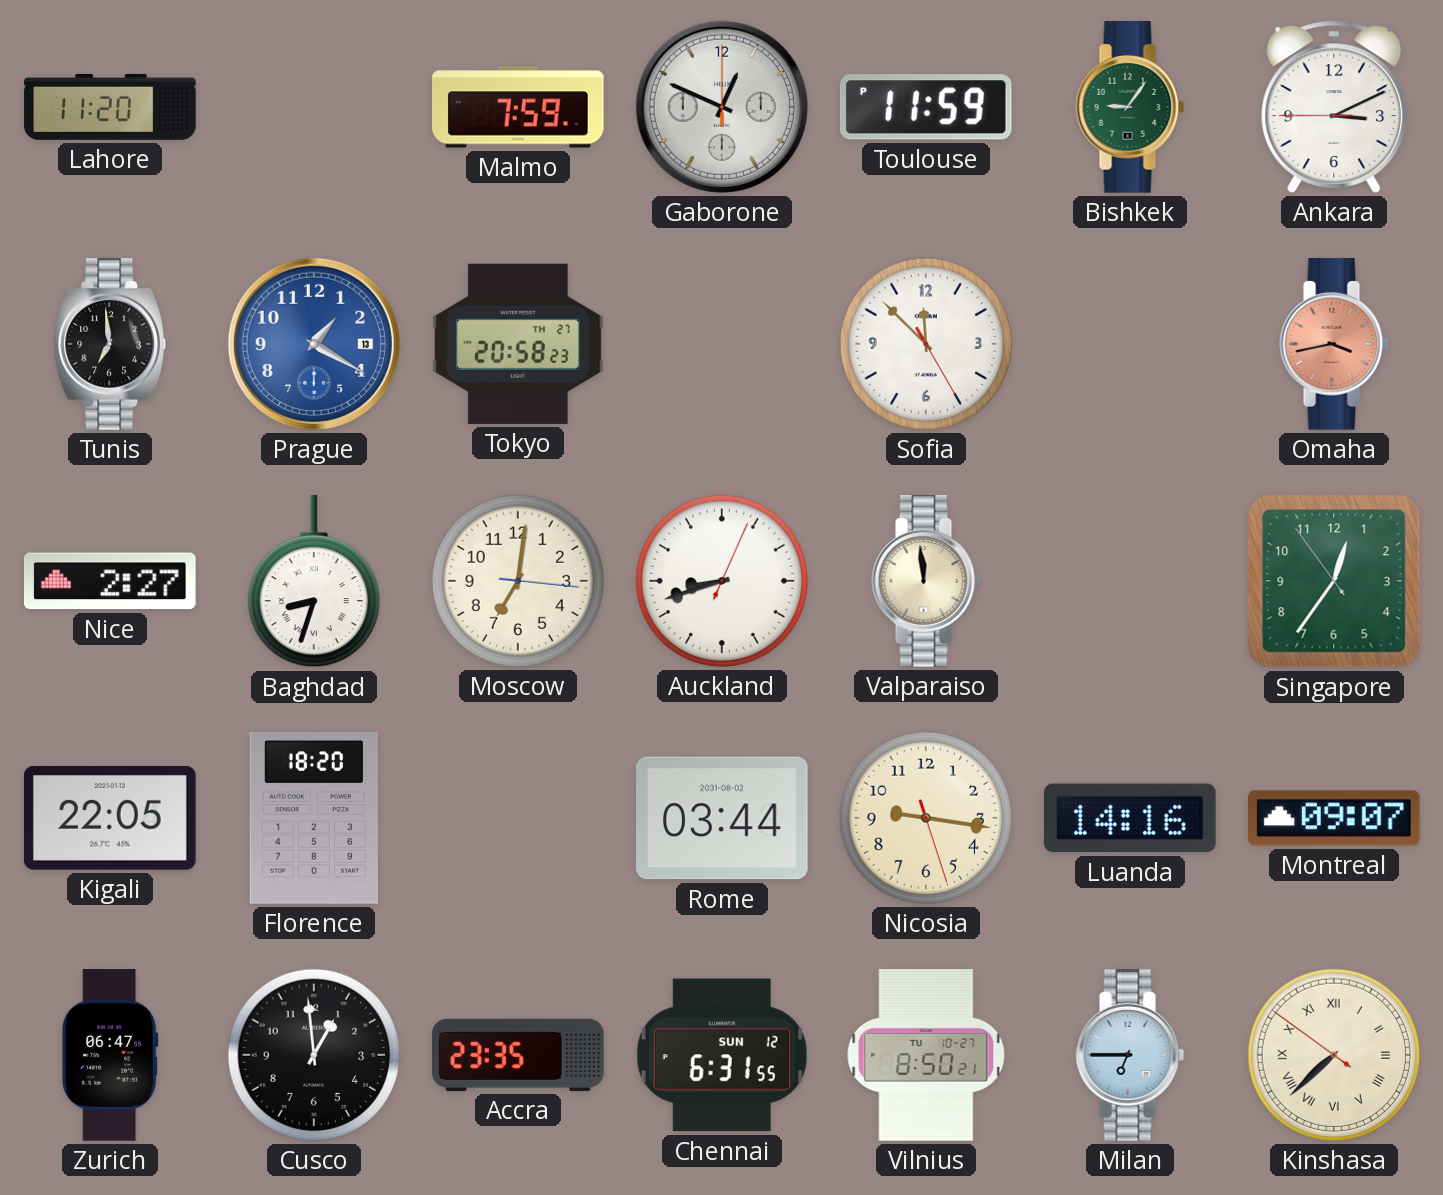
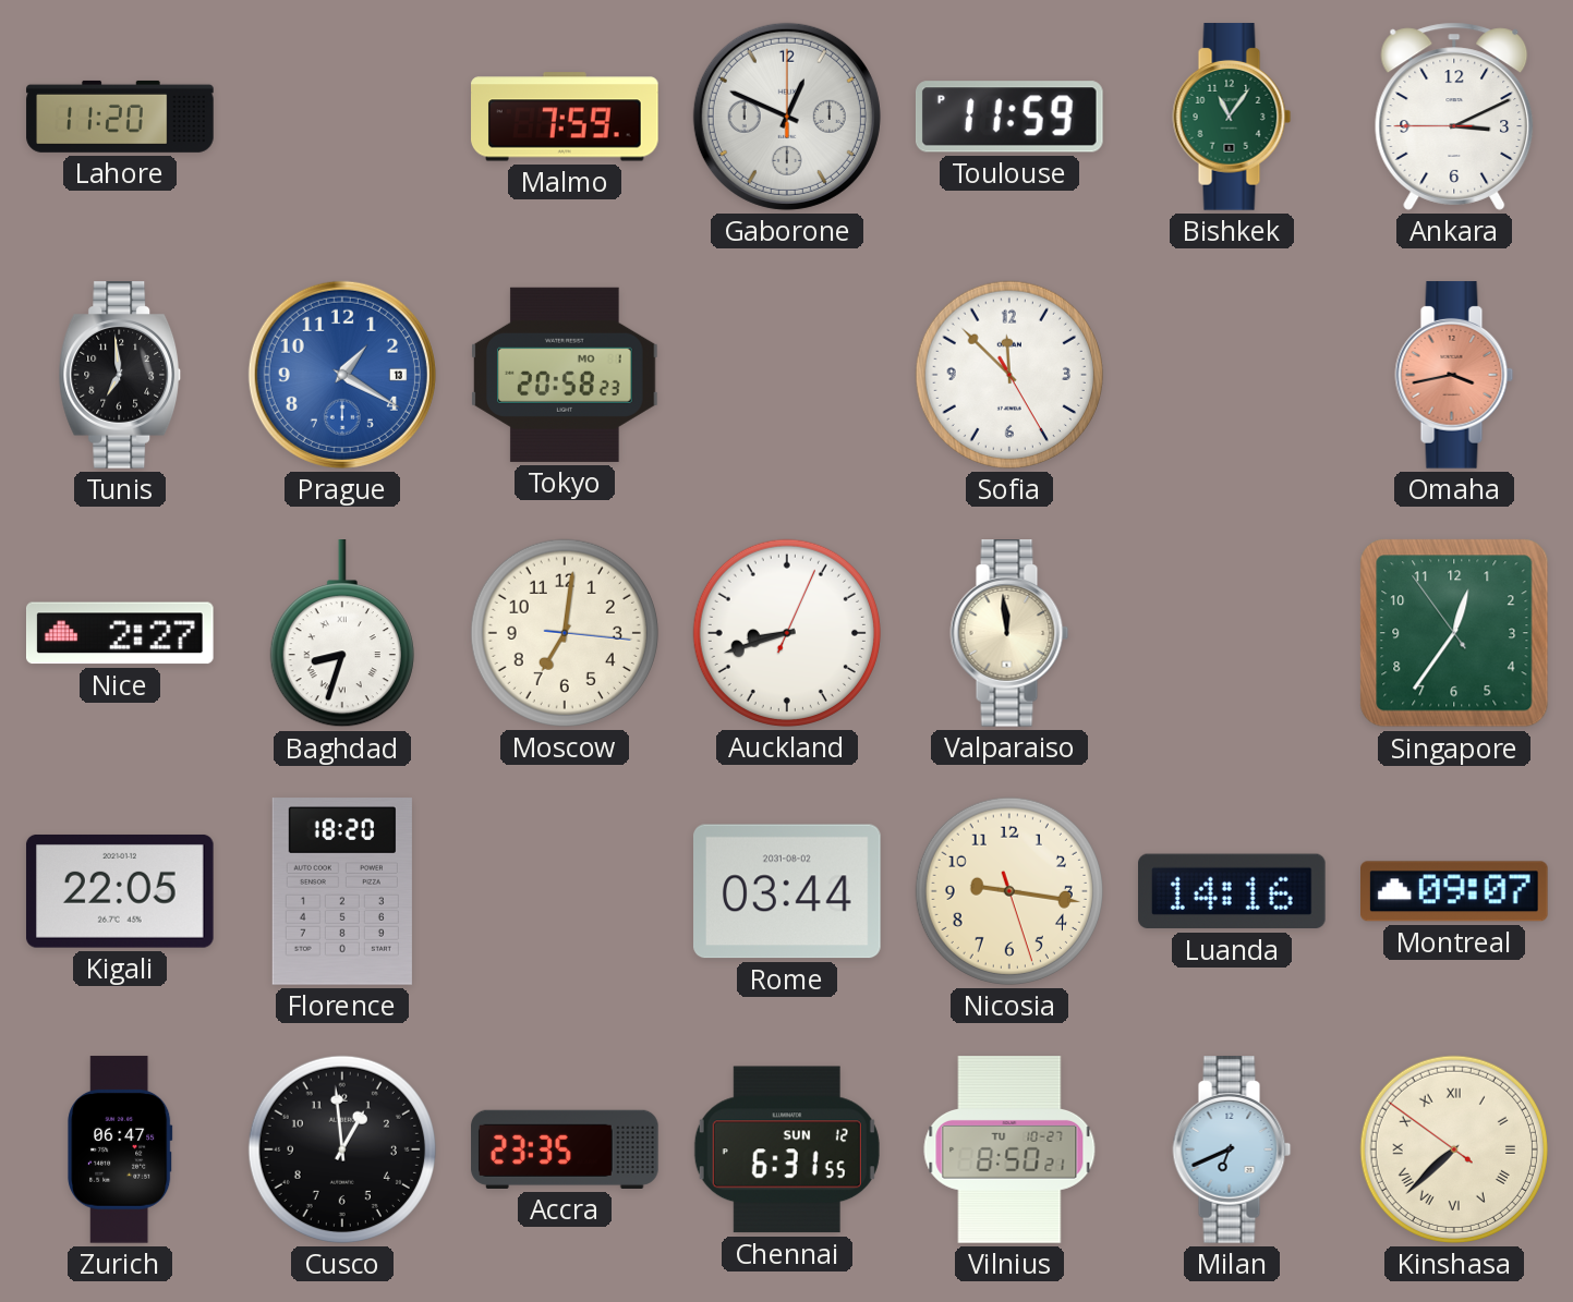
Bishkek: 9:06 -> 11:06 (1232, 117)
Tokyo date: TH 27 -> MO 1 (565, 375)
Milan: 6:45 -> 6:41 (1232, 1149)
